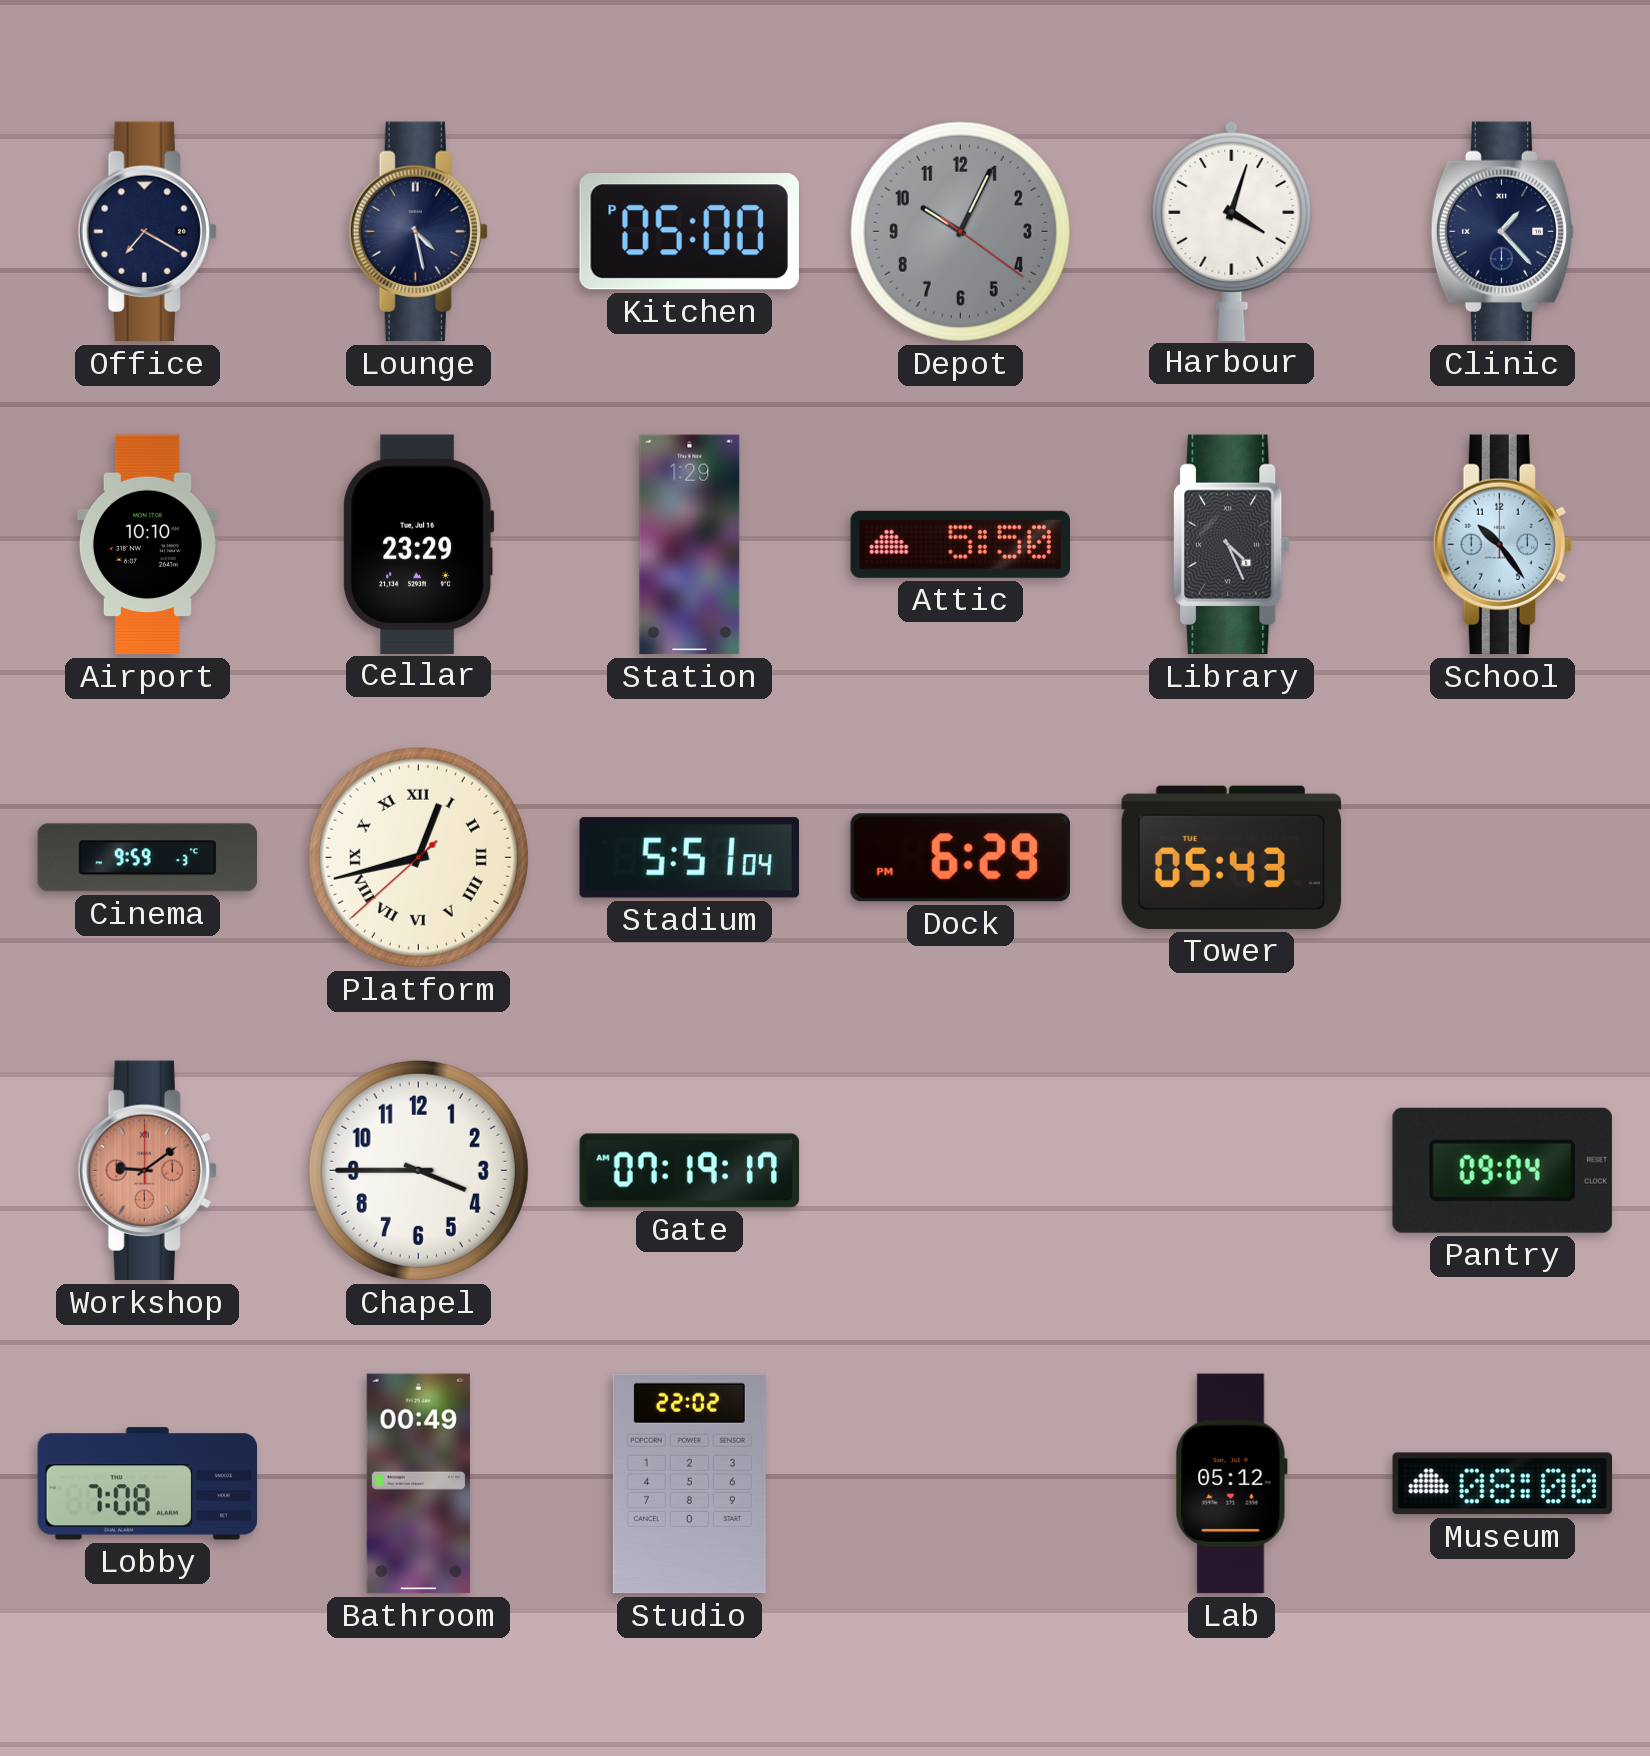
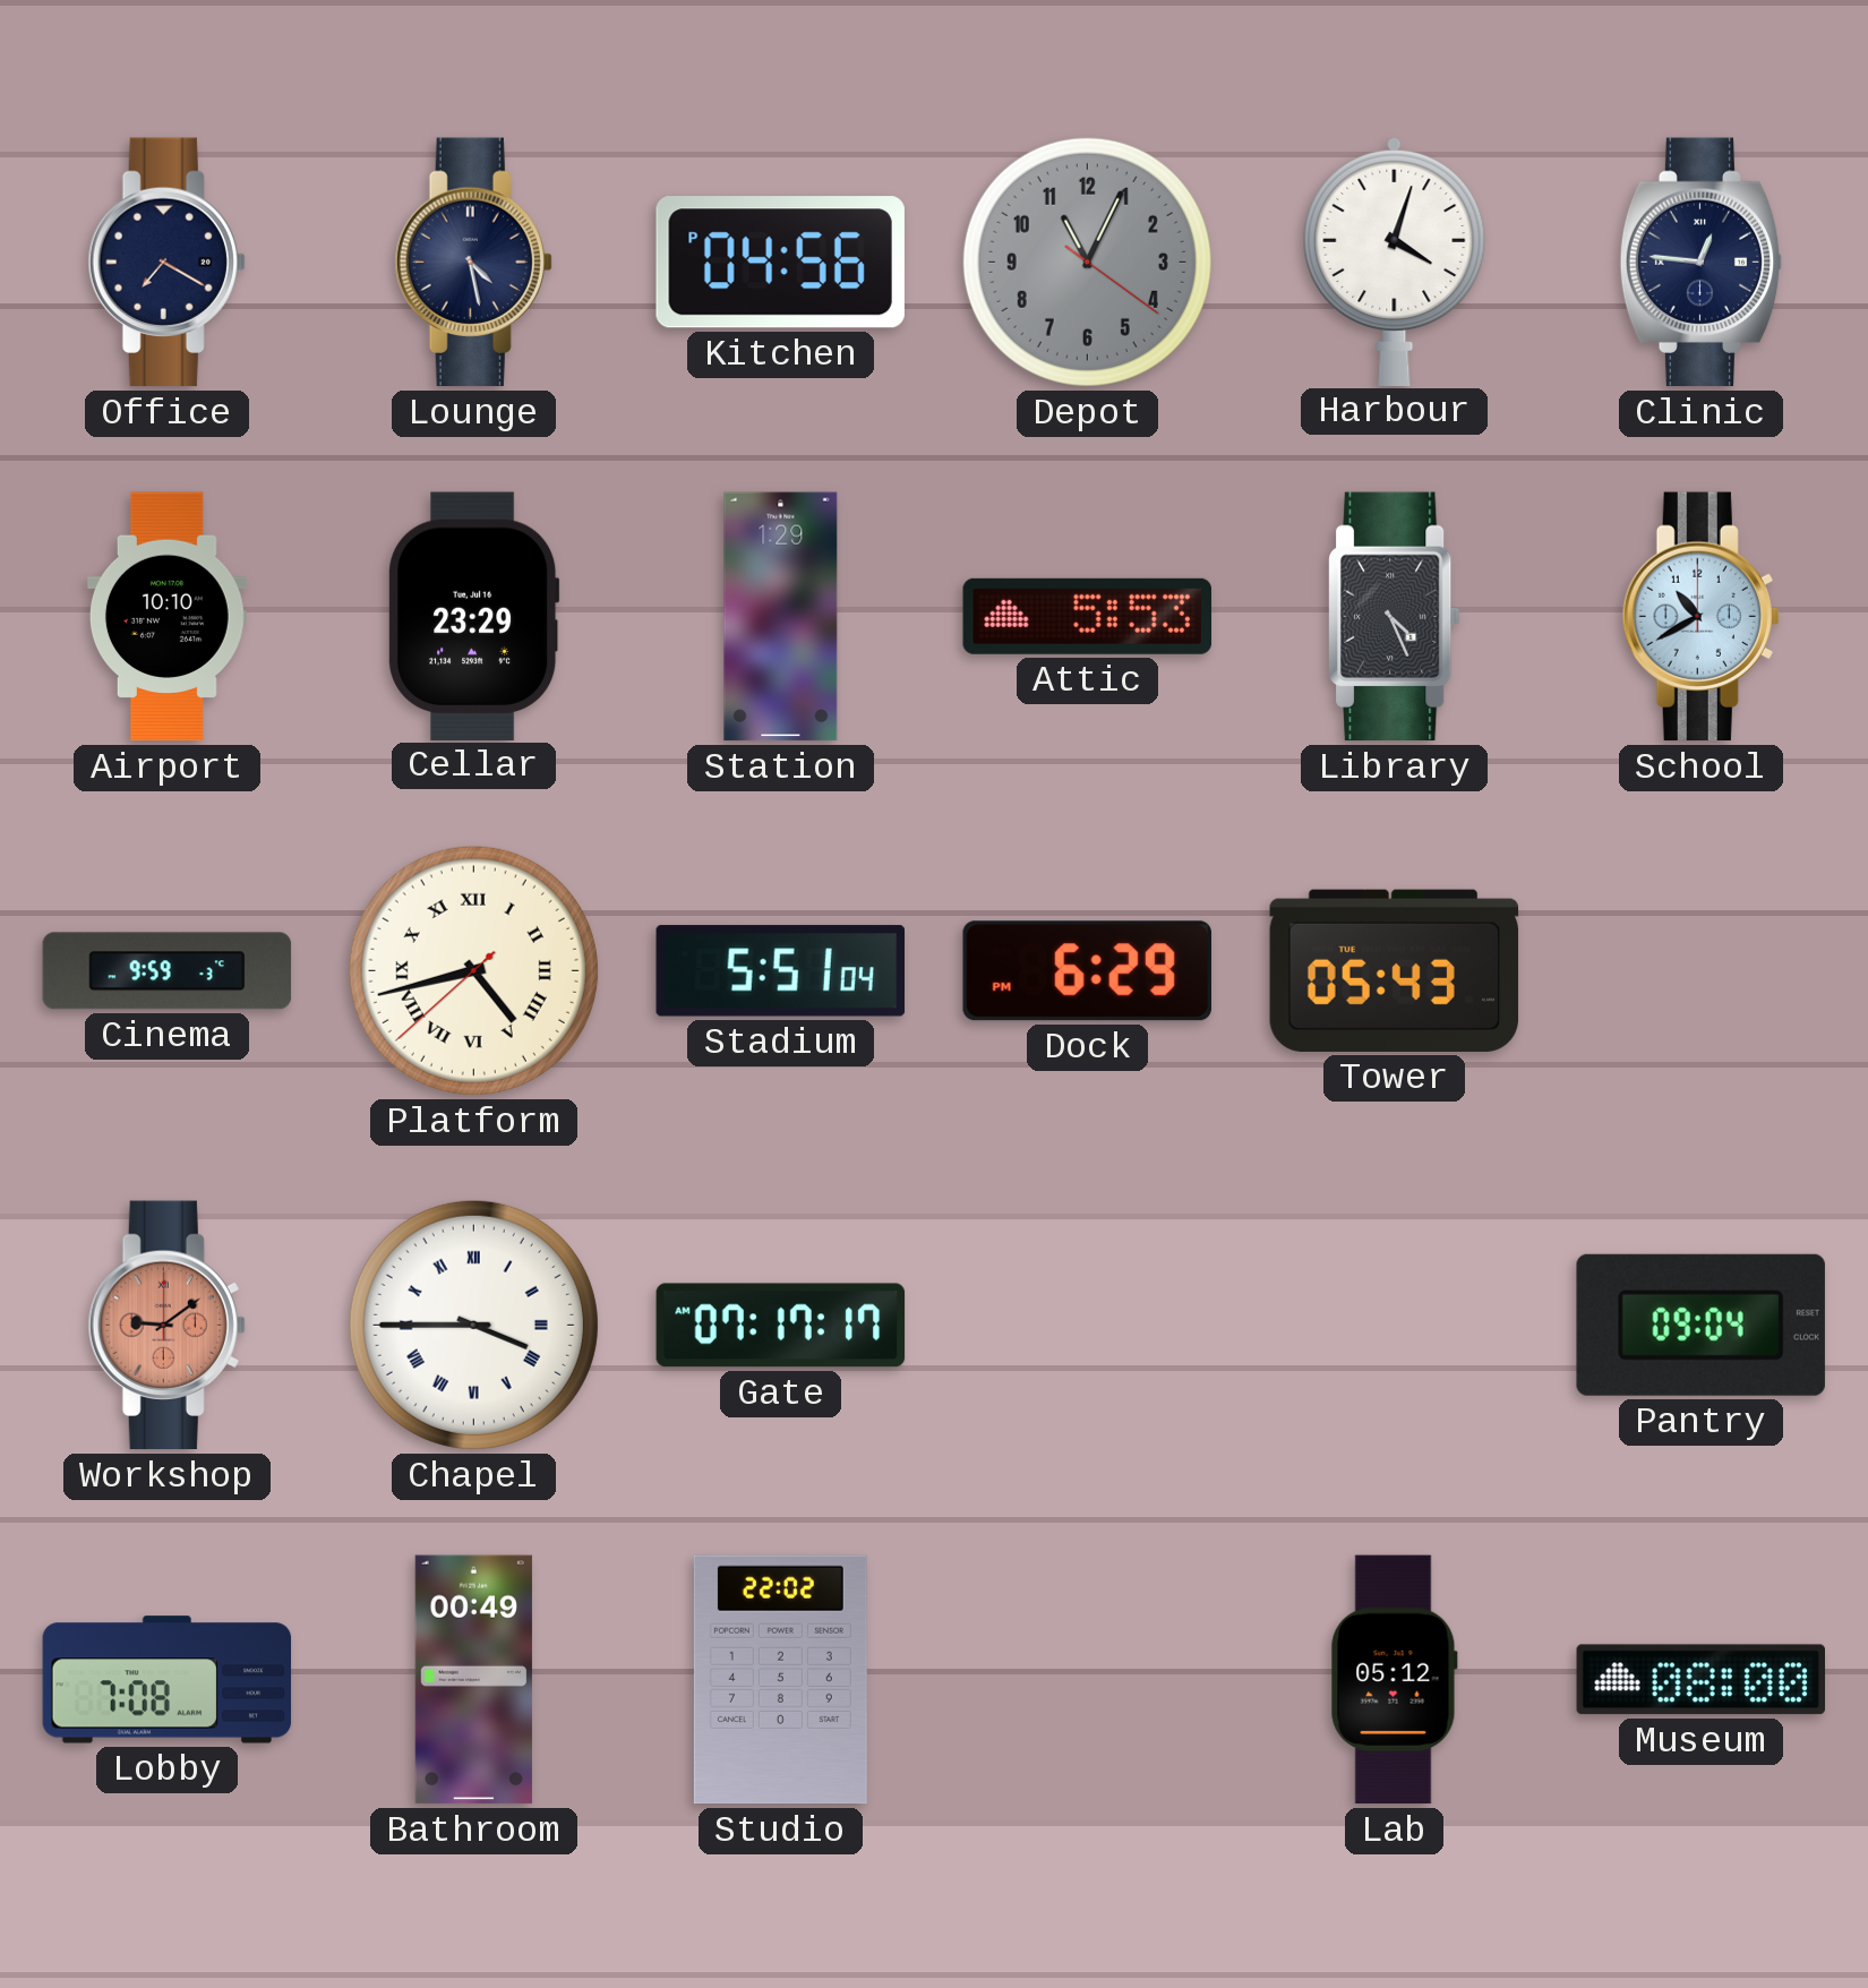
Kitchen: 05:00 -> 04:56 (780, 263)
Depot: 10:04 -> 11:04 (1087, 262)
Clinic: 1:23 -> 12:46 (1702, 263)
Attic: 5:50 -> 5:53 (1087, 616)
School: 10:24 -> 10:40 (1700, 617)
Platform: 12:42 -> 4:42 (473, 970)
Chapel numerals: Arabic -> Roman (473, 1325)
Gate: 07:19 -> 07:17 (781, 1326)
